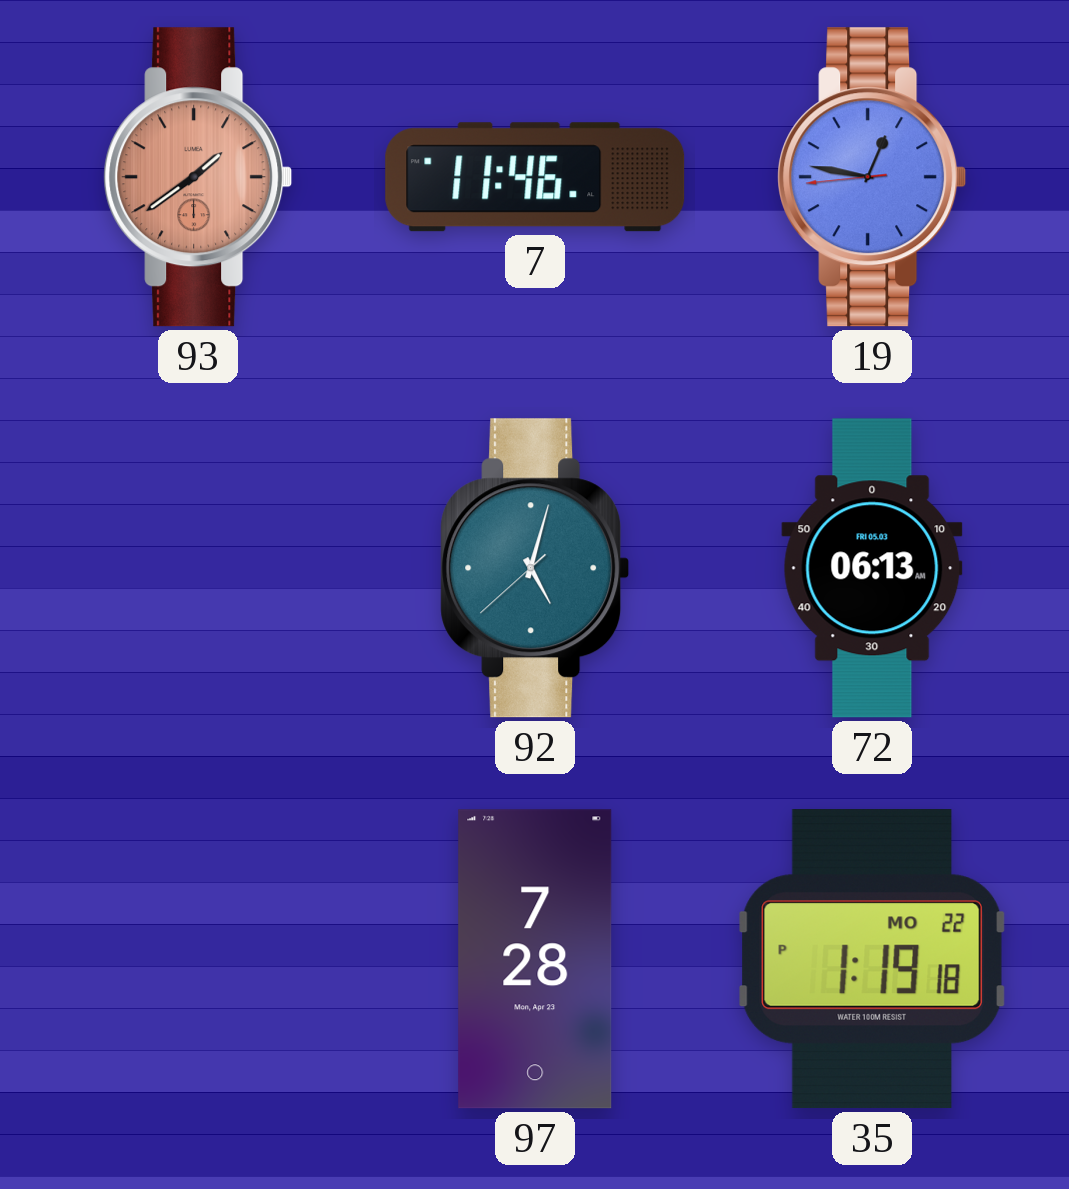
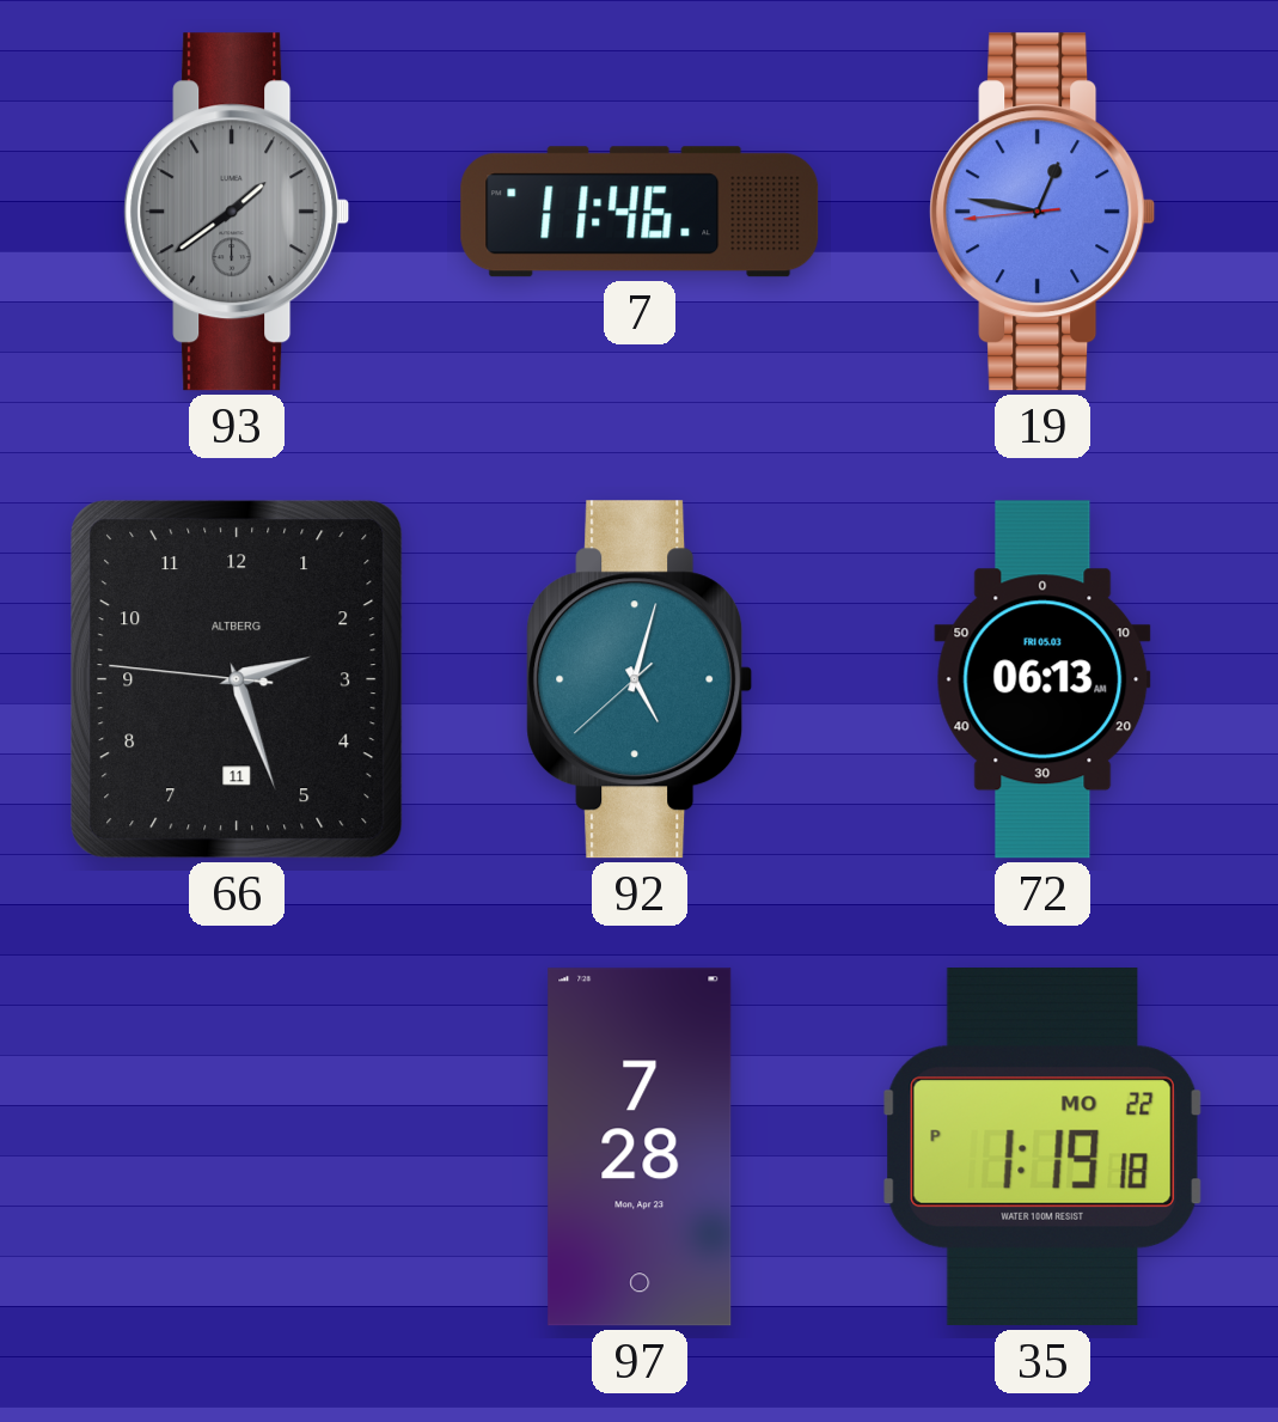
93 dial: salmon -> grey (237, 212)
66: none -> 2:26 (237, 679)
